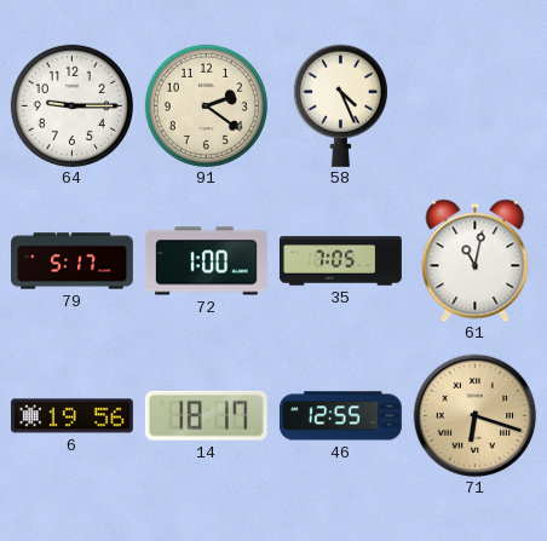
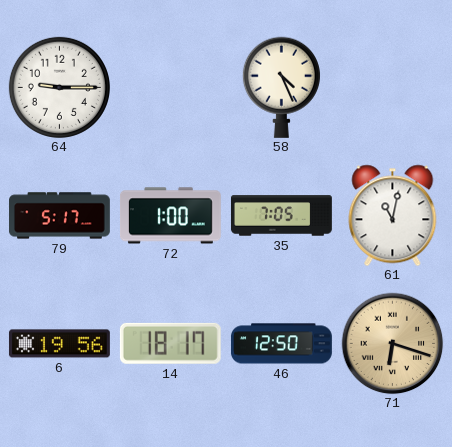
91: 2:21 -> none (206, 105)
46: 12:55 -> 12:50 (281, 344)
